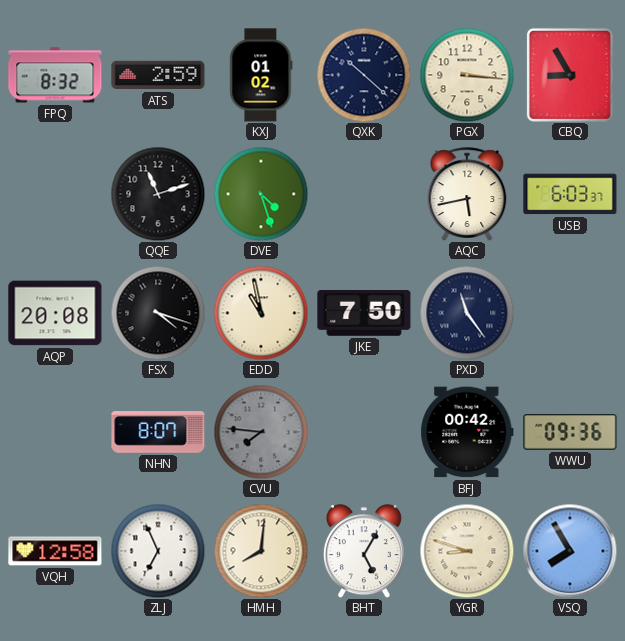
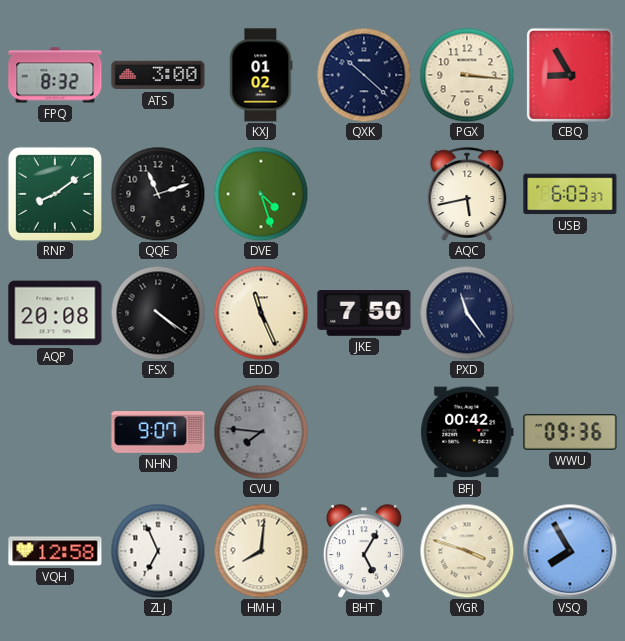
ATS: 2:59 -> 3:00 (158, 75)
RNP: none -> 8:09 (55, 194)
FSX: 4:18 -> 4:21 (158, 313)
EDD: 10:58 -> 11:26 (261, 313)
NHN: 8:07 -> 9:07 (158, 432)
YGR: 8:48 -> 3:48 (467, 551)
